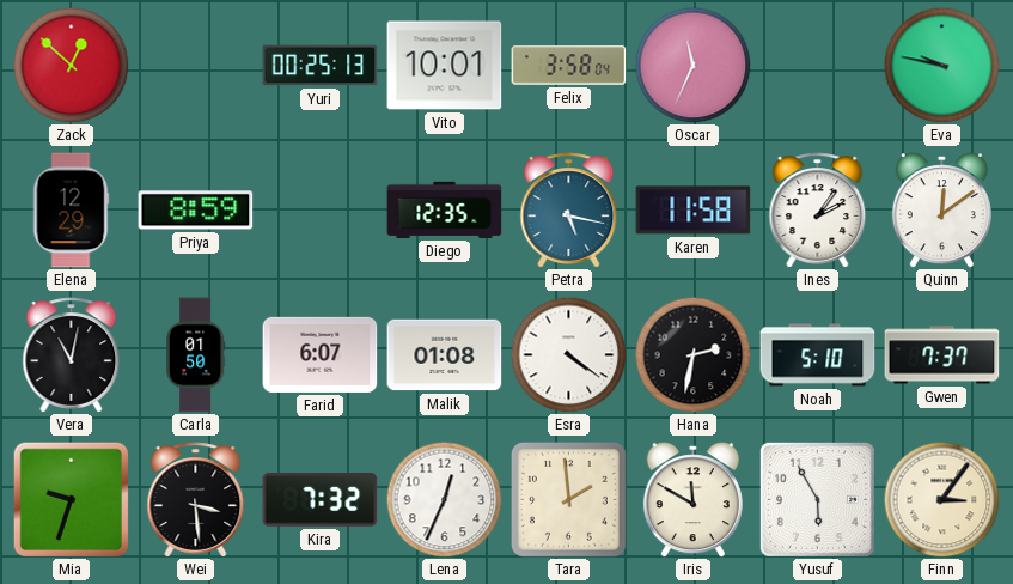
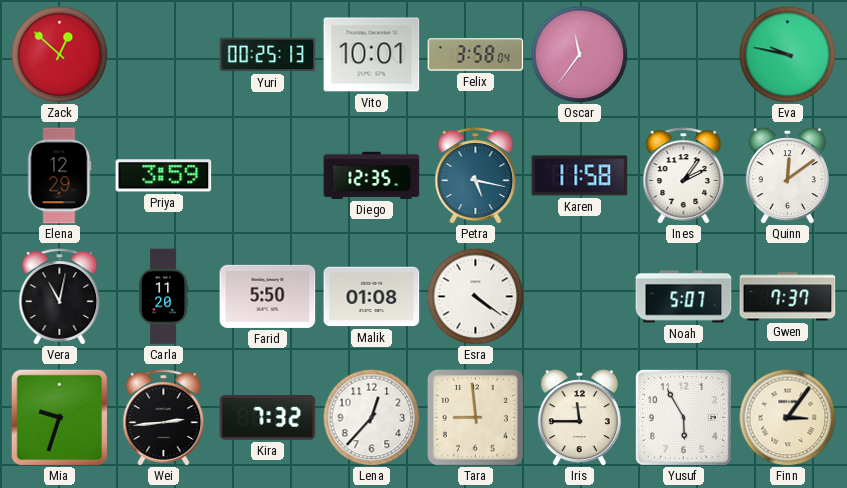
Oscar: 11:34 -> 11:36 (579, 54)
Priya: 8:59 -> 3:59 (164, 176)
Carla: 01:50 -> 11:20 (163, 297)
Farid: 6:07 -> 5:50 (268, 296)
Hana: 2:32 -> none (692, 354)
Noah: 5:10 -> 5:07 (684, 297)
Wei: 3:29 -> 2:44 (164, 418)
Lena: 12:34 -> 12:37 (371, 417)
Tara: 1:59 -> 8:59 (475, 417)
Iris: 11:50 -> 11:45 (579, 418)
